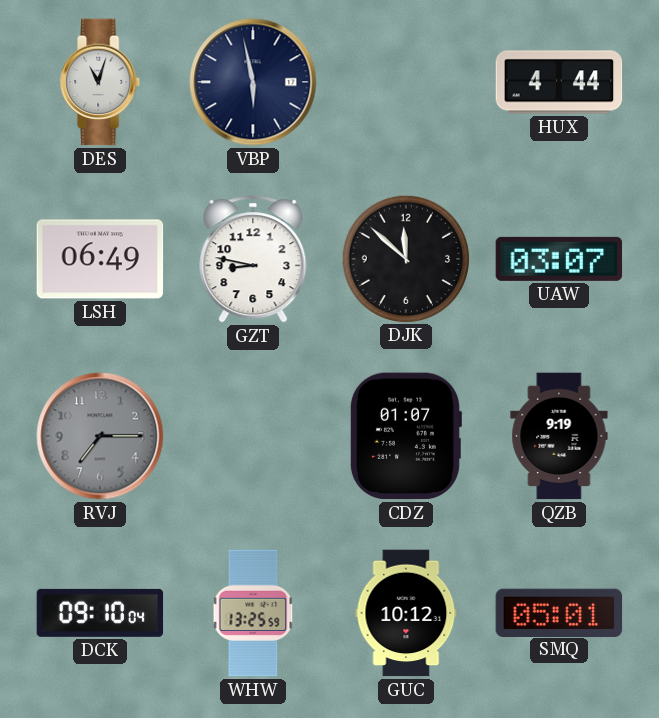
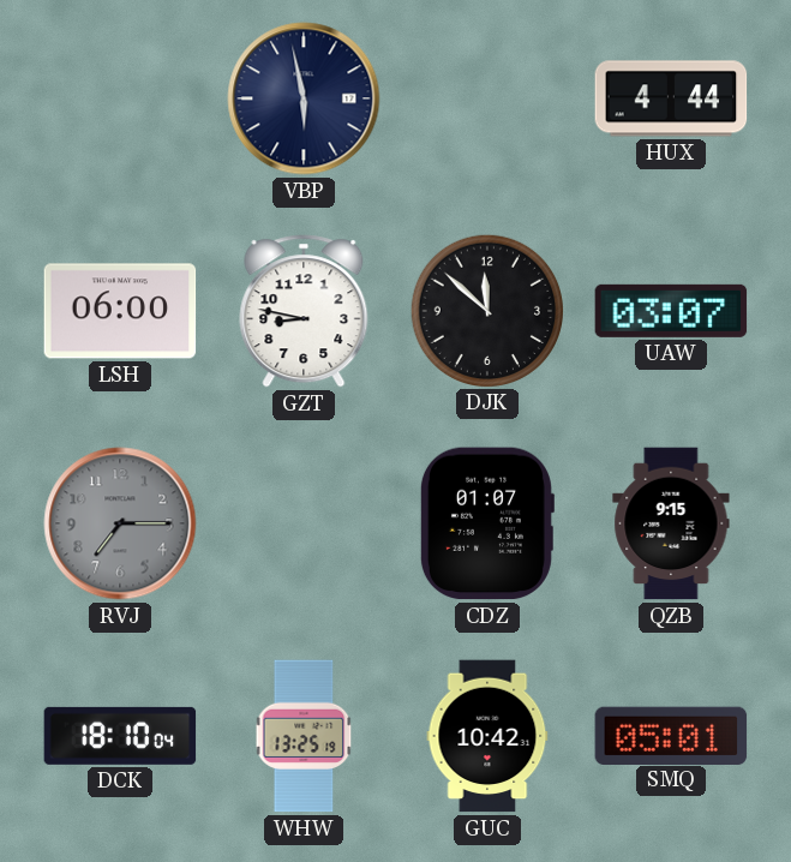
DES: 11:03 -> none (101, 82)
LSH: 06:49 -> 06:00 (120, 311)
QZB: 9:19 -> 9:15 (671, 523)
DCK: 09:10 -> 18:10 (120, 736)
WHW: 13:25:59 -> 13:25:19 (304, 736)
GUC: 10:12 -> 10:42 (487, 736)
